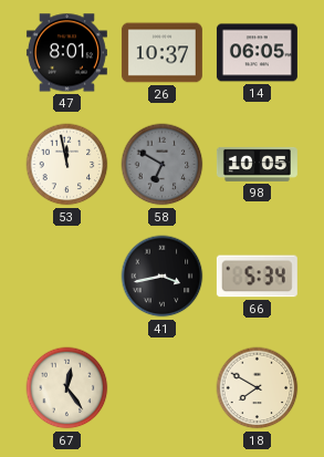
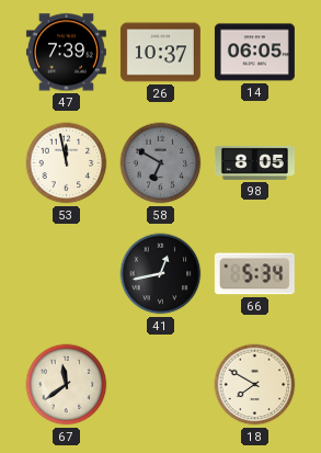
47: 8:01 -> 7:39 (66, 53)
98: 10:05 -> 8:05 (254, 162)
41: 3:43 -> 12:43 (161, 274)
67: 12:24 -> 11:39 (67, 385)
